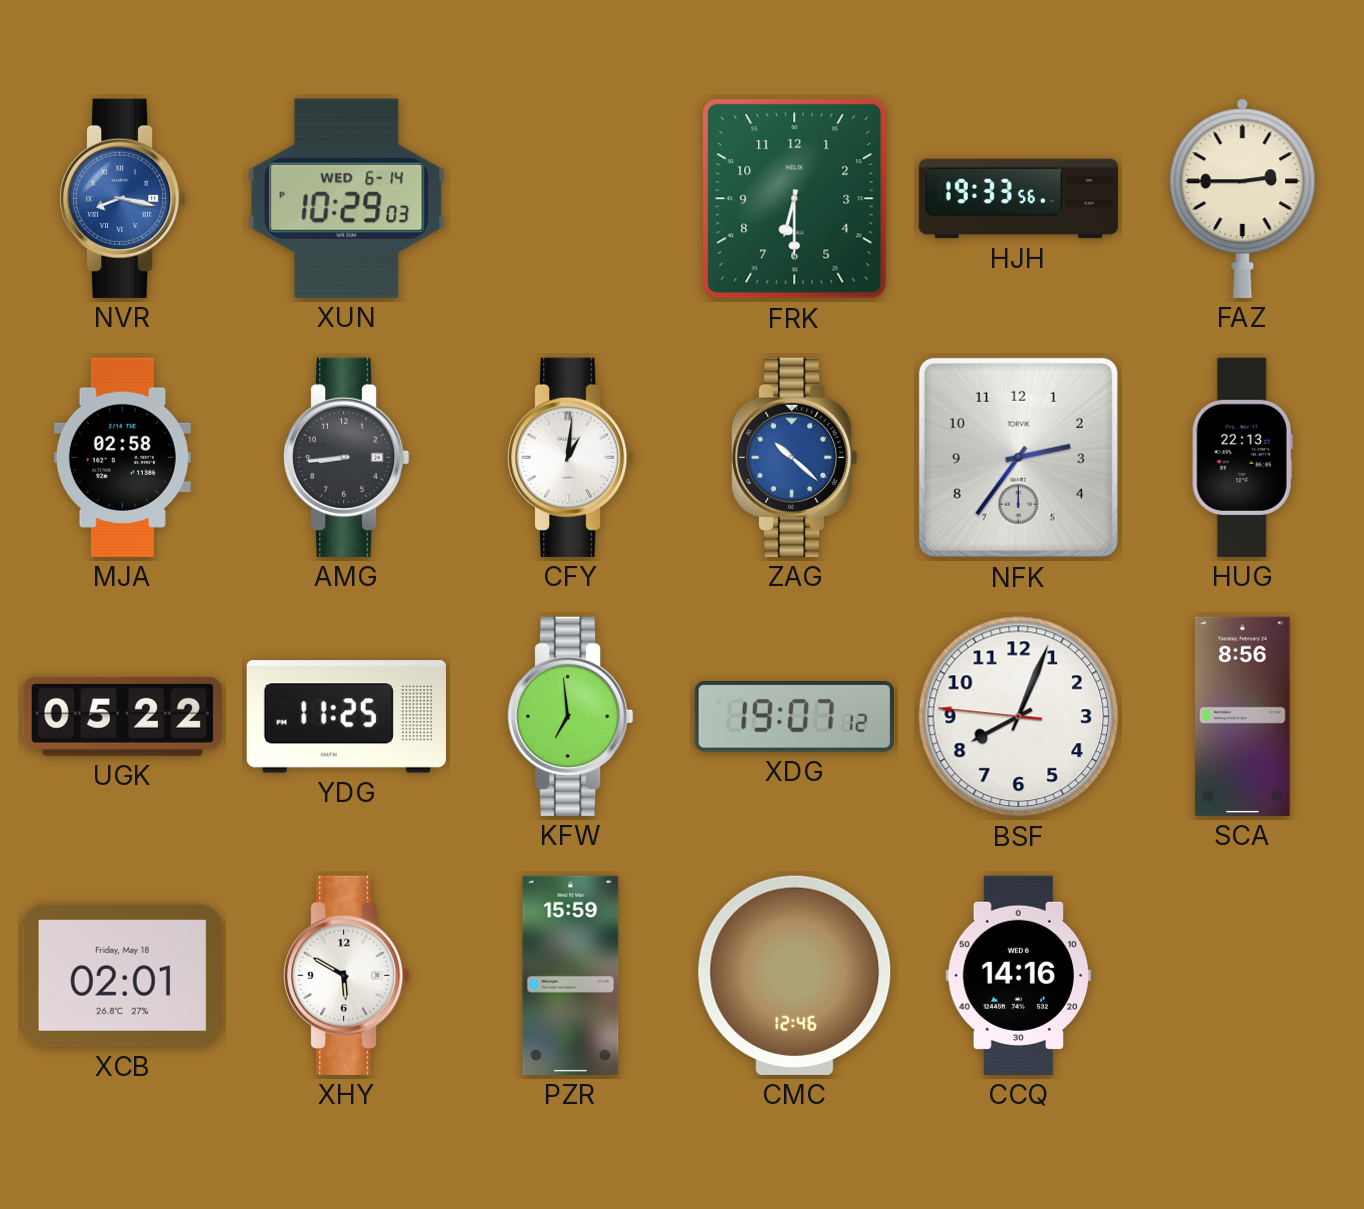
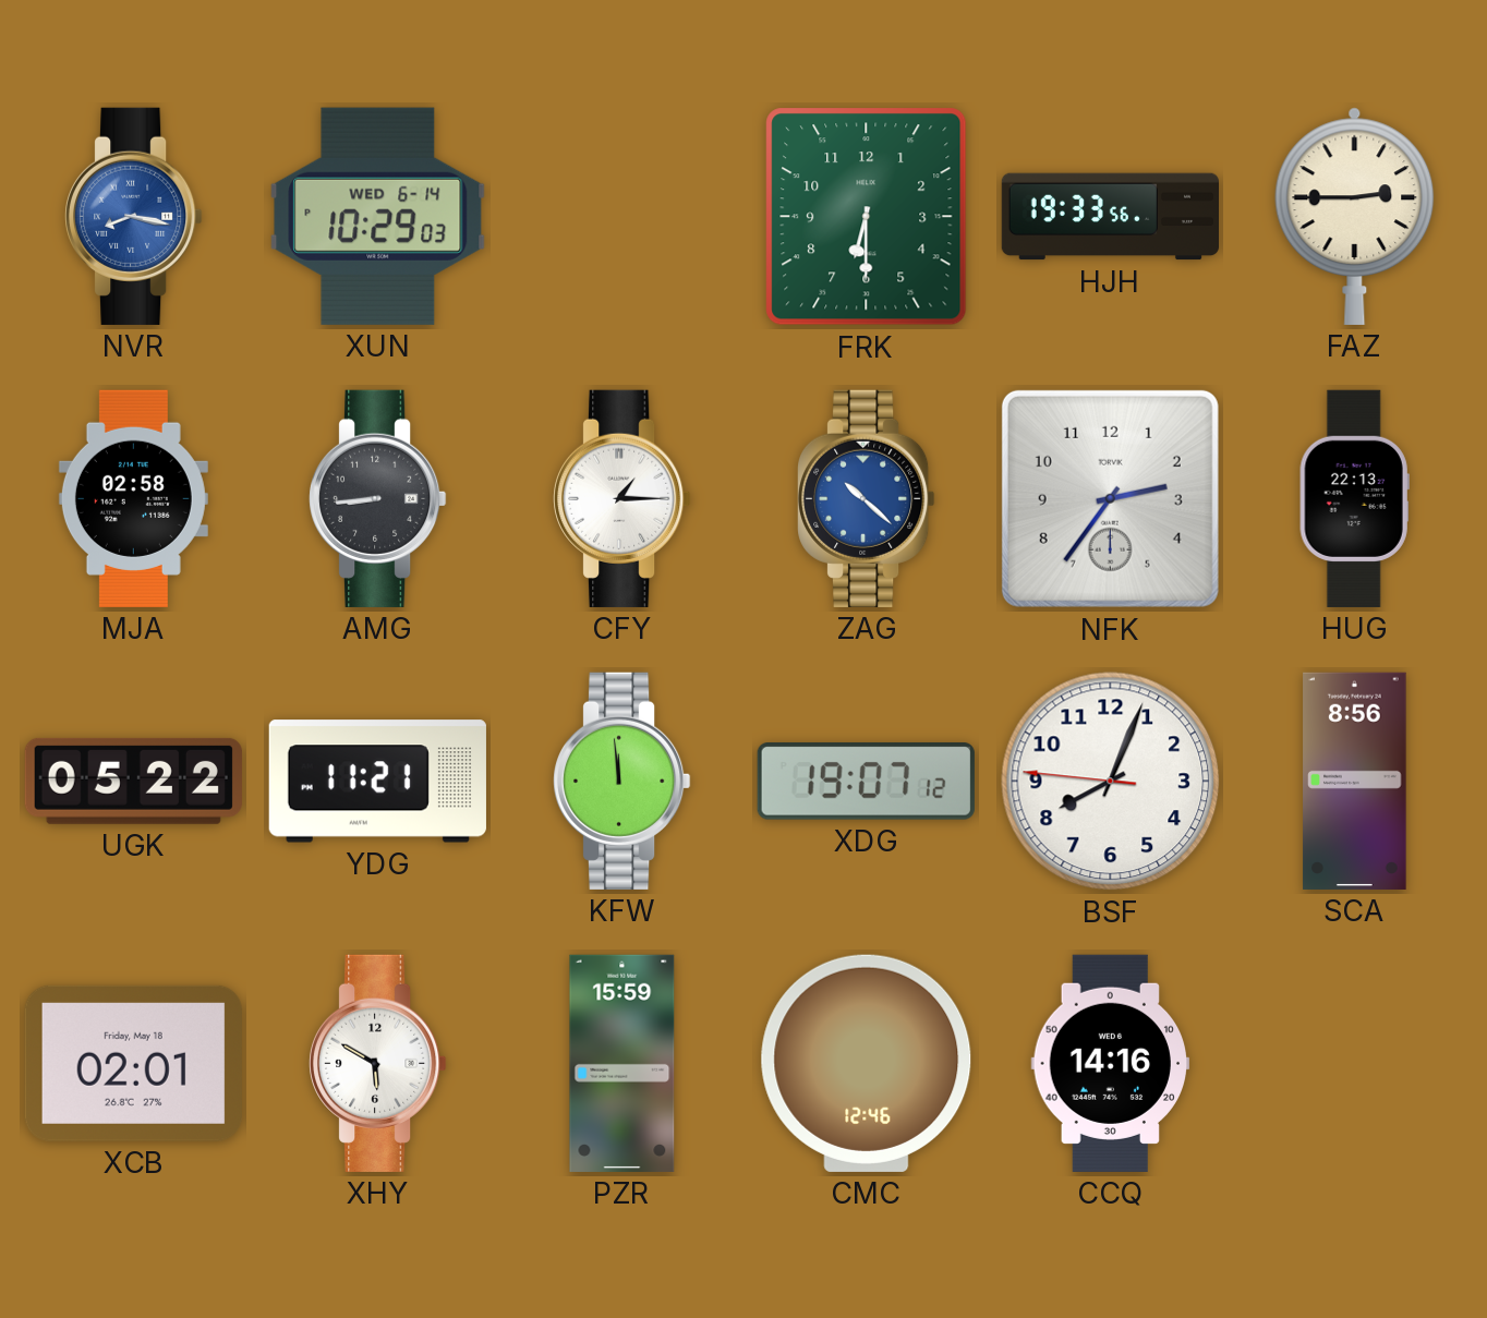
CFY: 1:01 -> 1:15 (622, 498)
YDG: 11:25 -> 11:21 (377, 782)
KFW: 6:59 -> 11:59 (622, 781)
